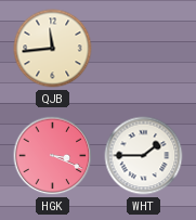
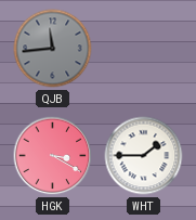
QJB dial: cream -> grey (53, 49)
HGK: 3:19 -> 3:20 (53, 156)
